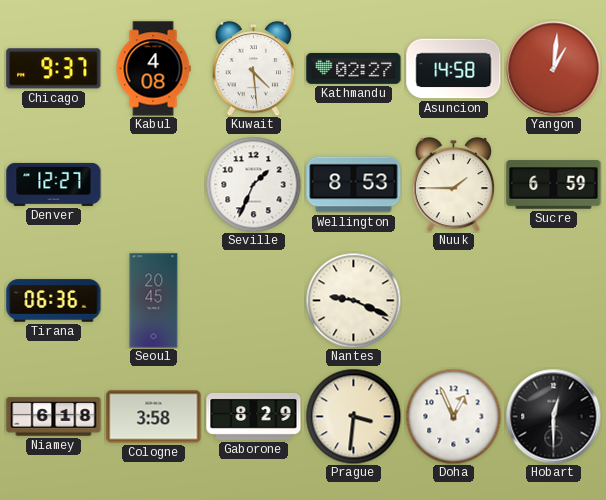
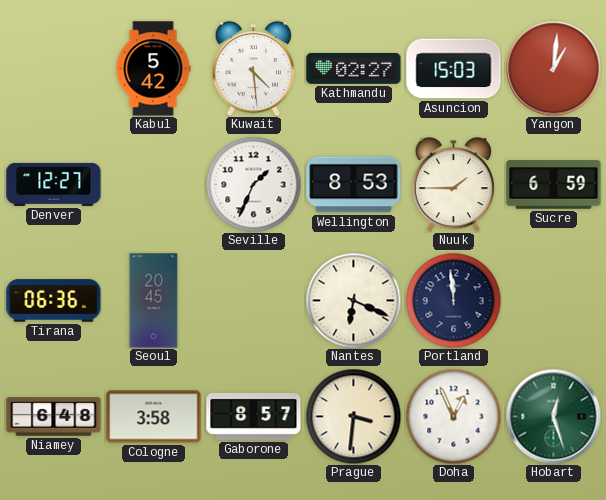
Chicago: 9:37 -> none (54, 69)
Kabul: 4:08 -> 5:42 (153, 69)
Asuncion: 14:58 -> 15:03 (454, 69)
Nantes: 9:19 -> 6:19 (353, 300)
Portland: none -> 11:59 (453, 300)
Niamey: 6:18 -> 6:48 (54, 417)
Gaborone: 8:29 -> 8:57 (254, 417)
Hobart: 12:30 -> 12:27 (553, 416)
Hobart dial: black -> green (553, 416)
